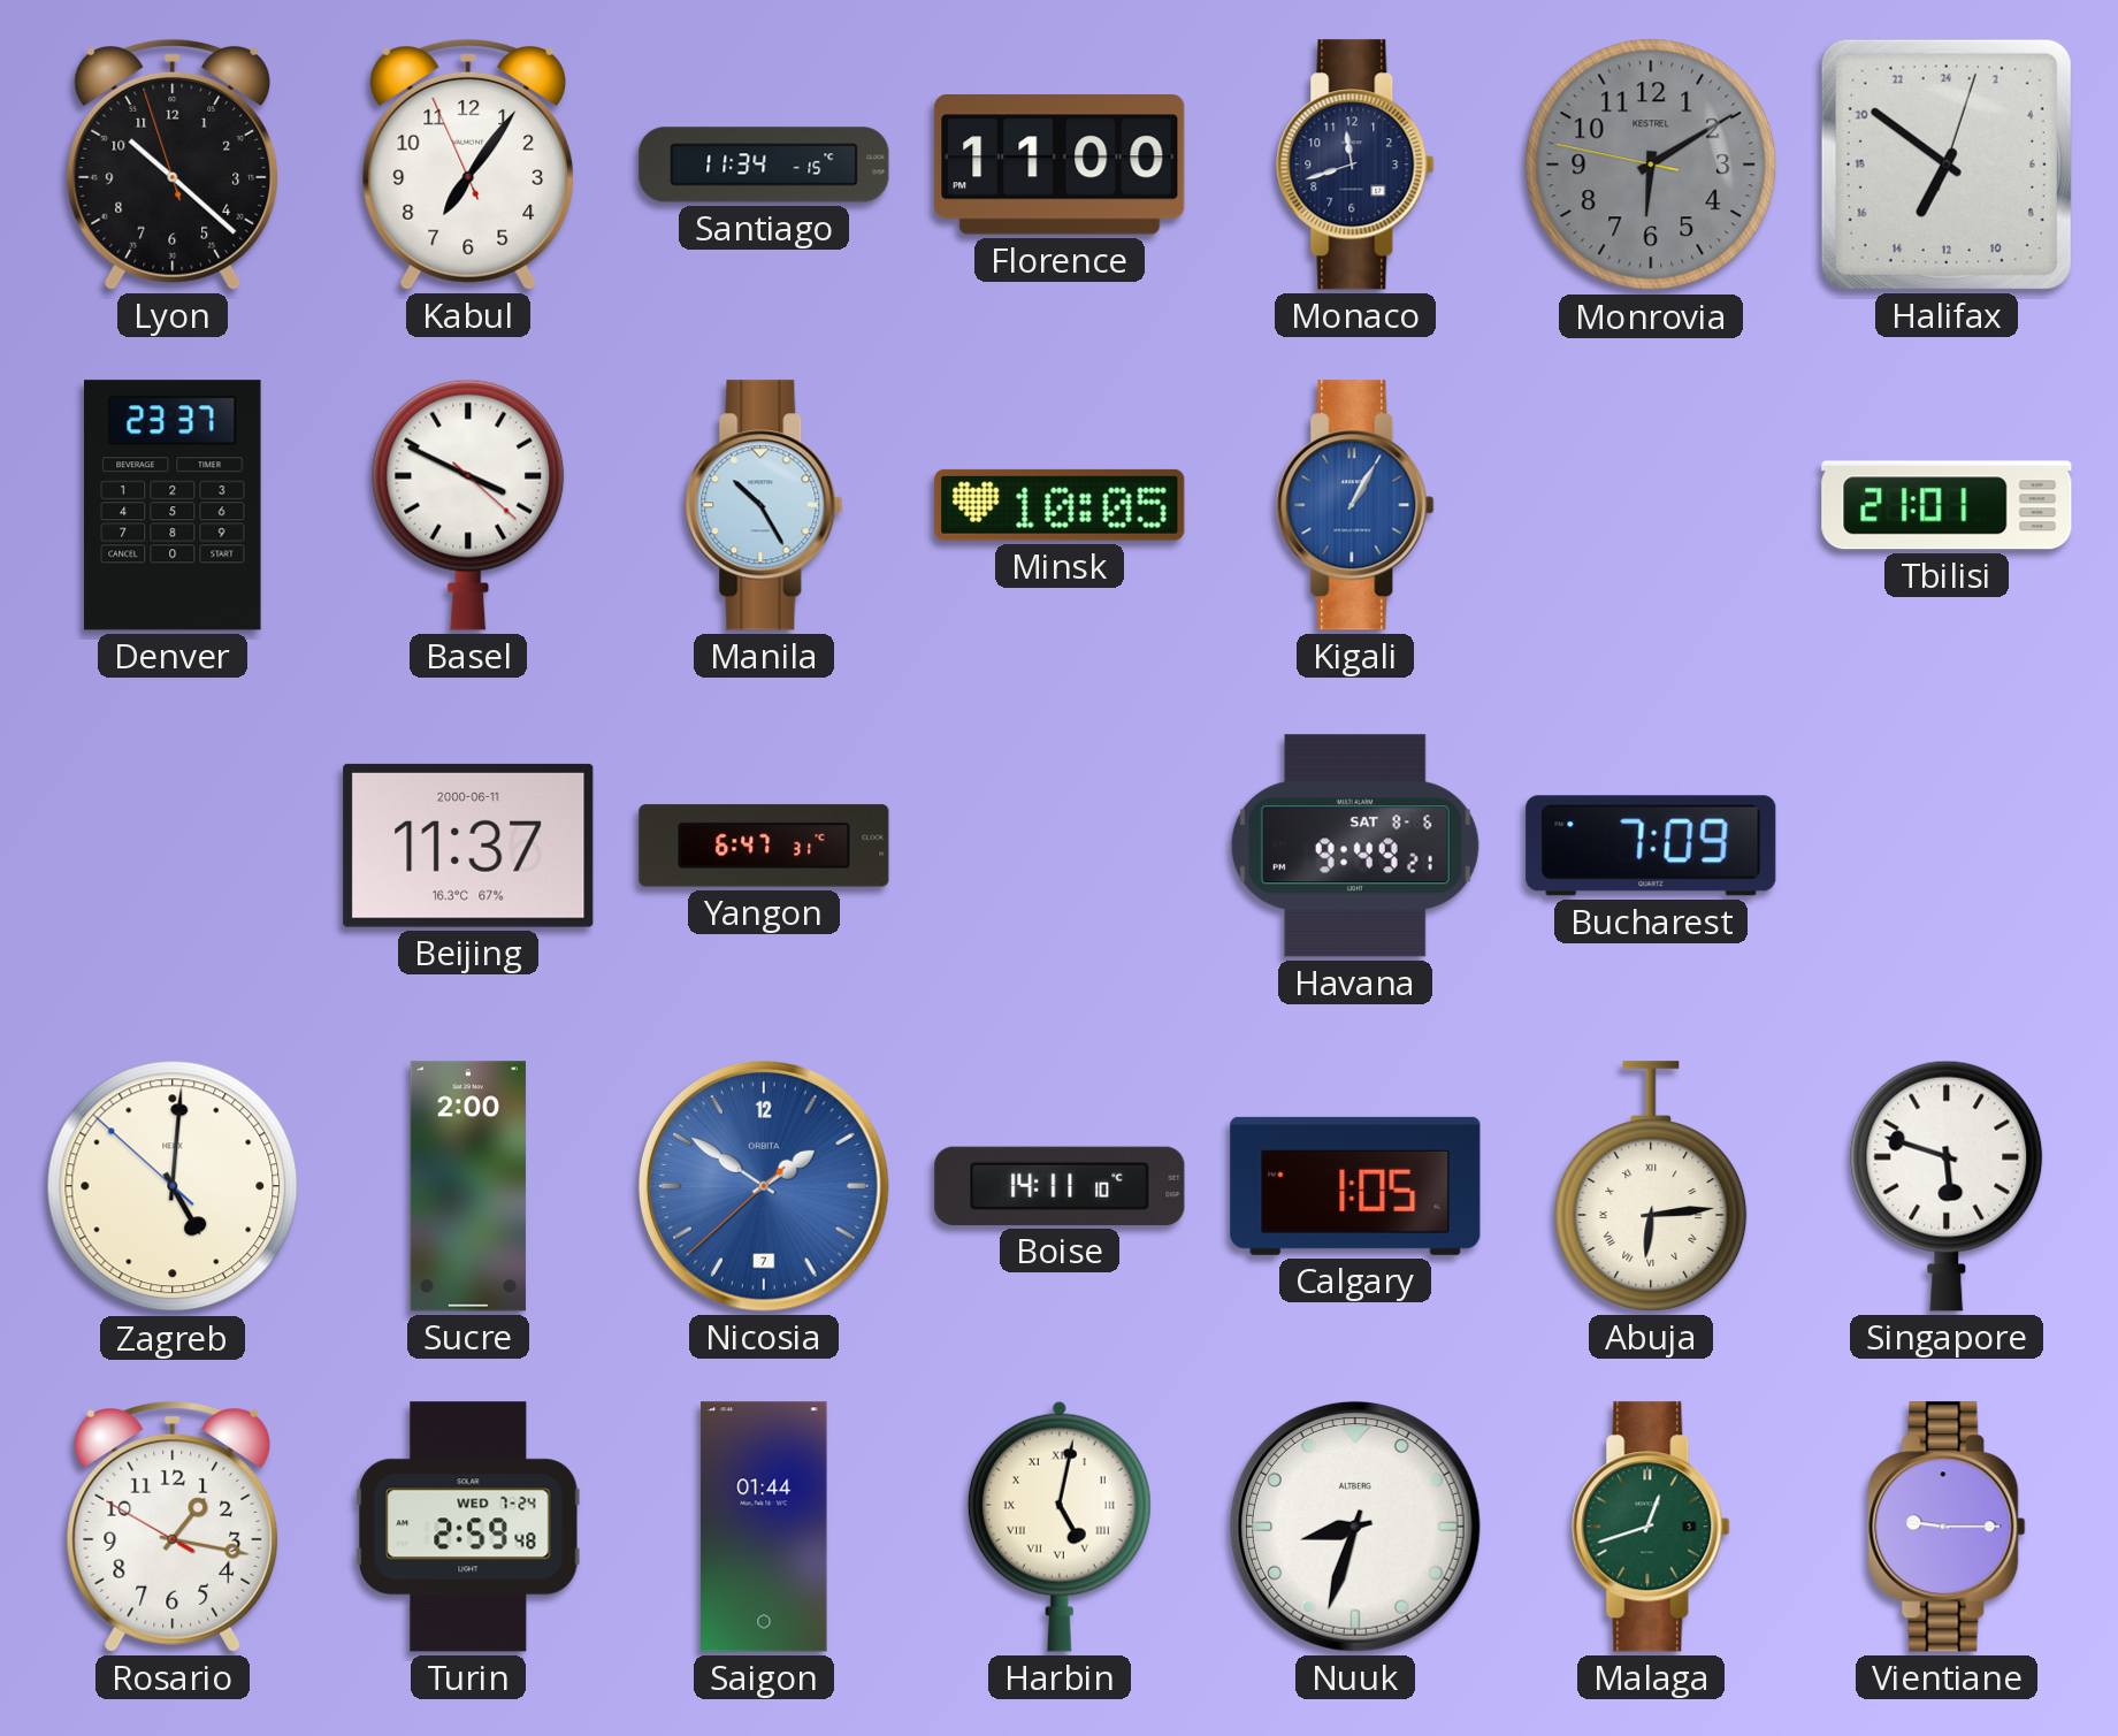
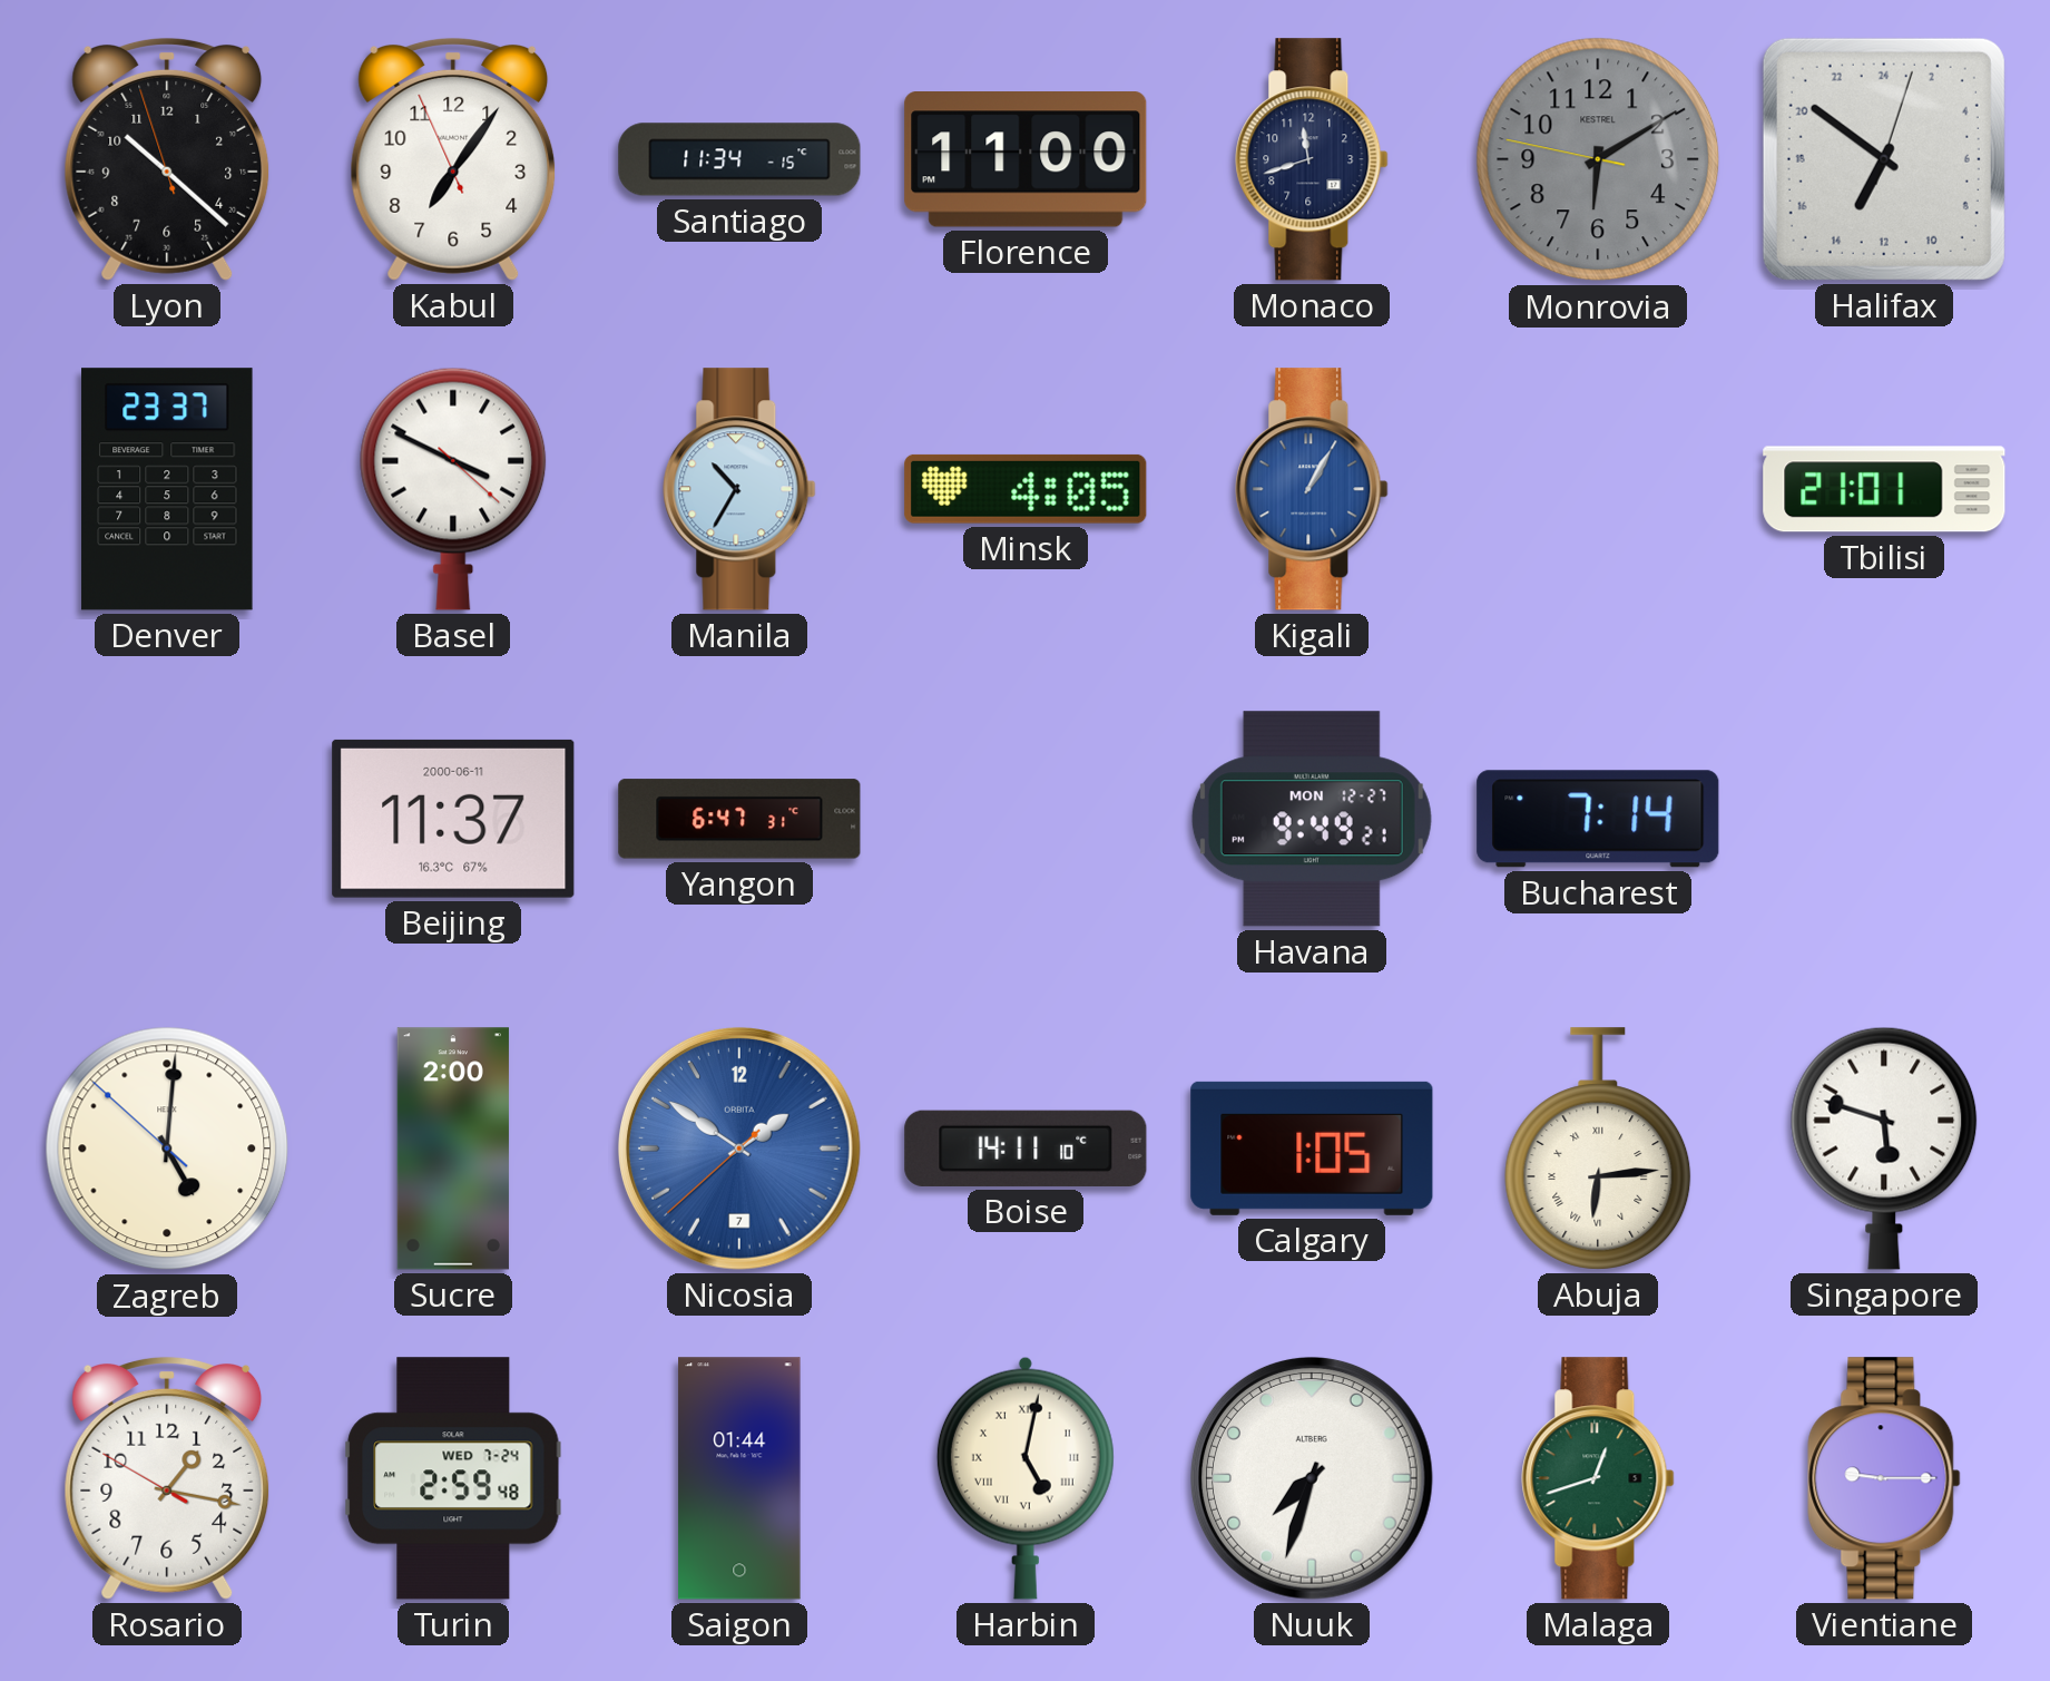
Manila: 10:25 -> 10:35 (739, 489)
Minsk: 10:05 -> 4:05 (1026, 489)
Havana date: SAT 8-6 -> MON 12-27 (1312, 819)
Bucharest: 7:09 -> 7:14 (1598, 819)
Nuuk: 8:33 -> 7:33 (1312, 1478)
